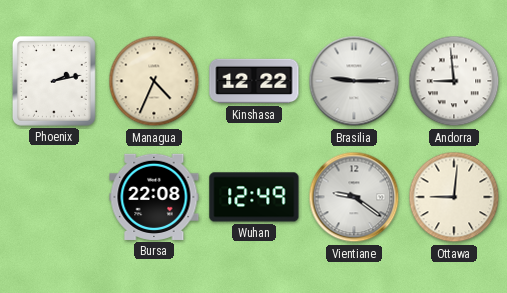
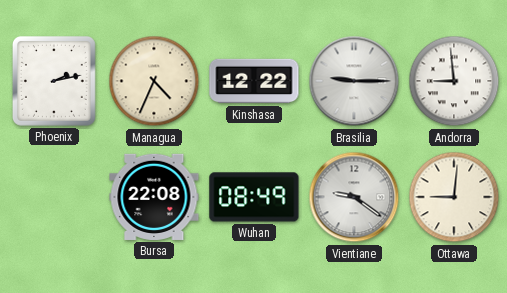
Wuhan: 12:49 -> 08:49 (254, 197)
